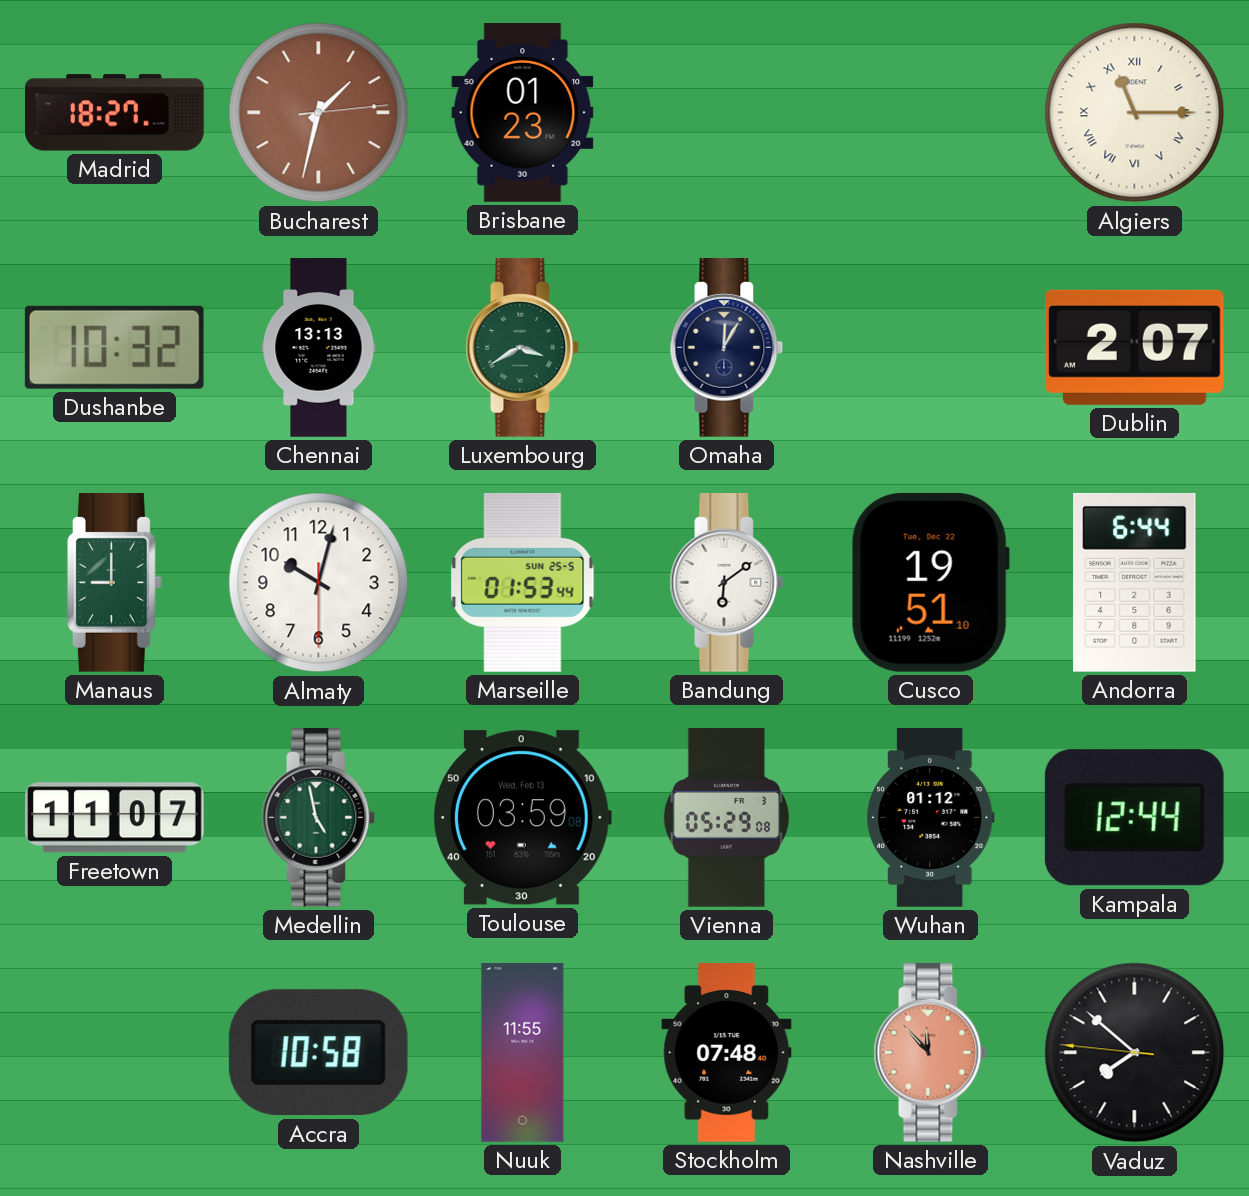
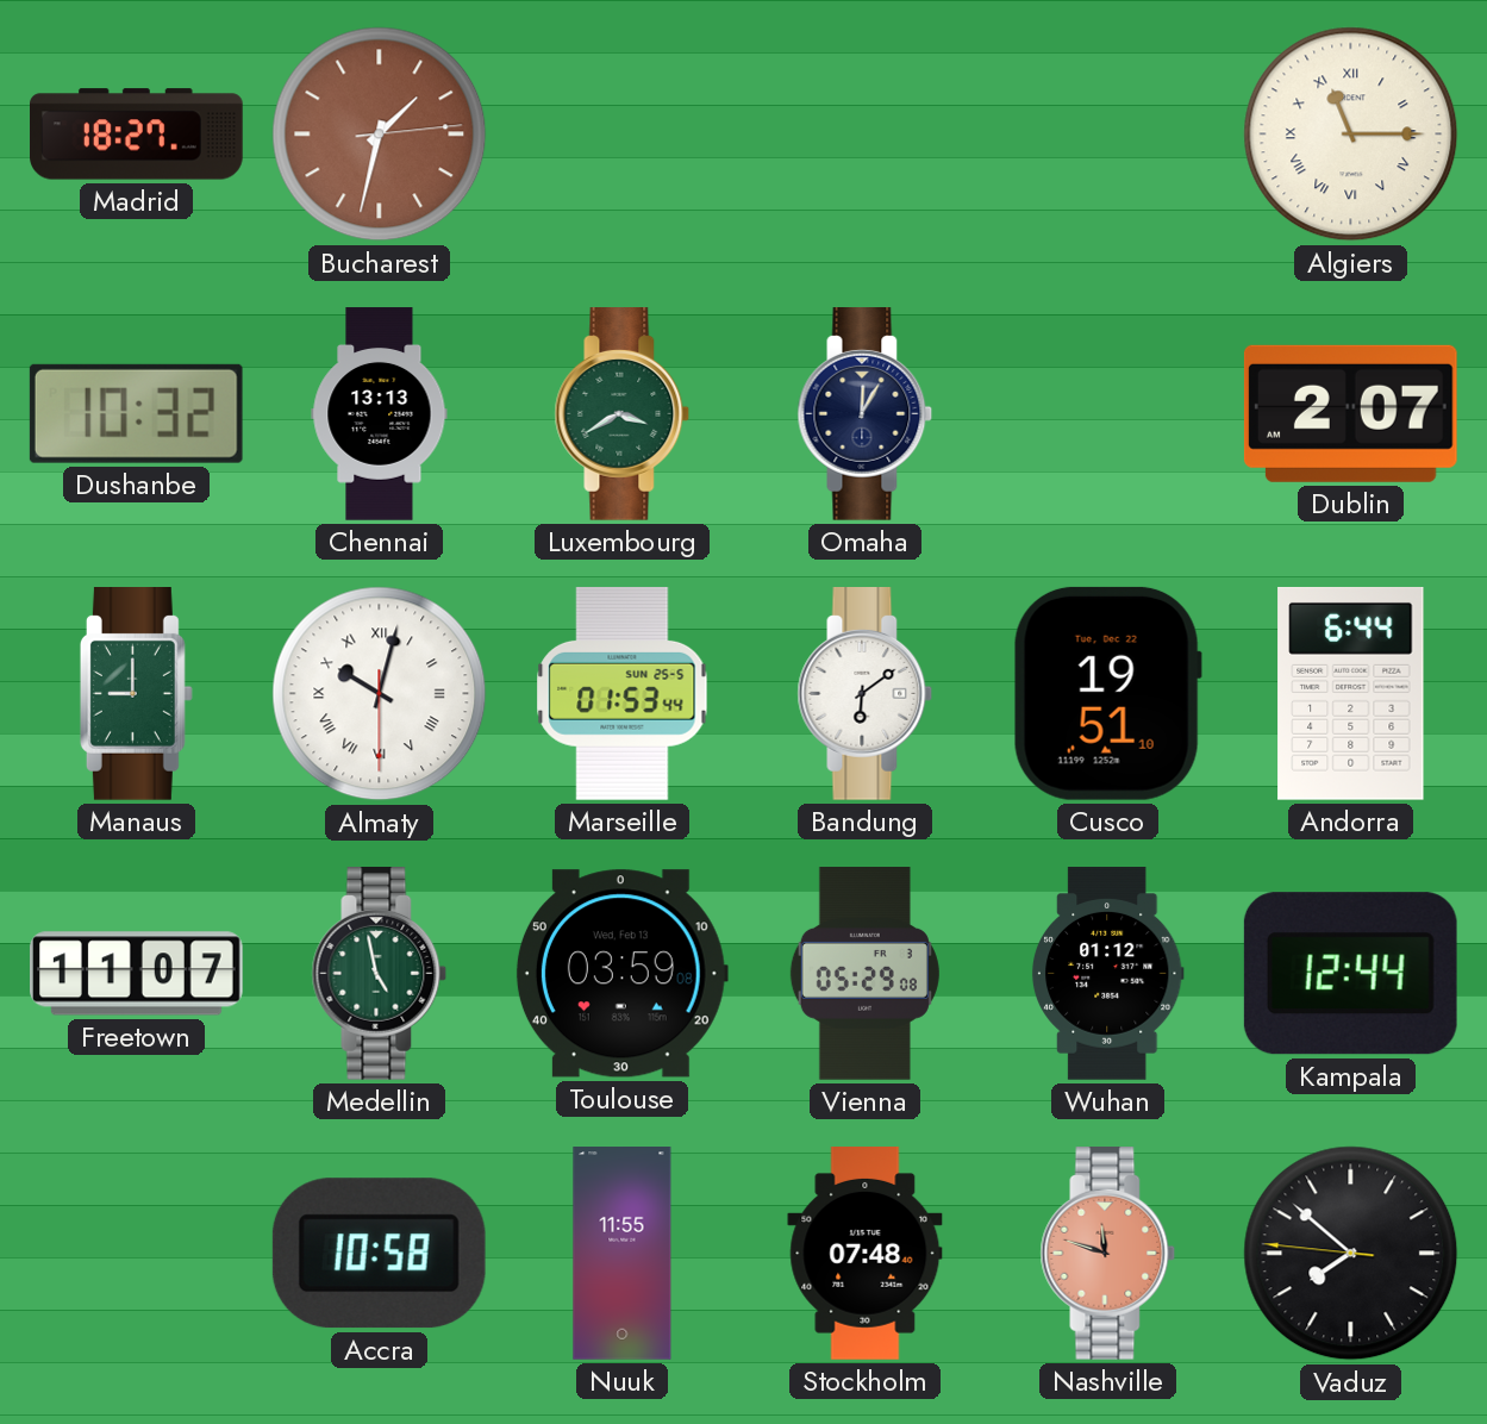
Brisbane: 01:23 -> none (523, 113)
Almaty numerals: Arabic -> Roman (380, 694)
Nashville: 11:53 -> 11:48 (1108, 1254)
